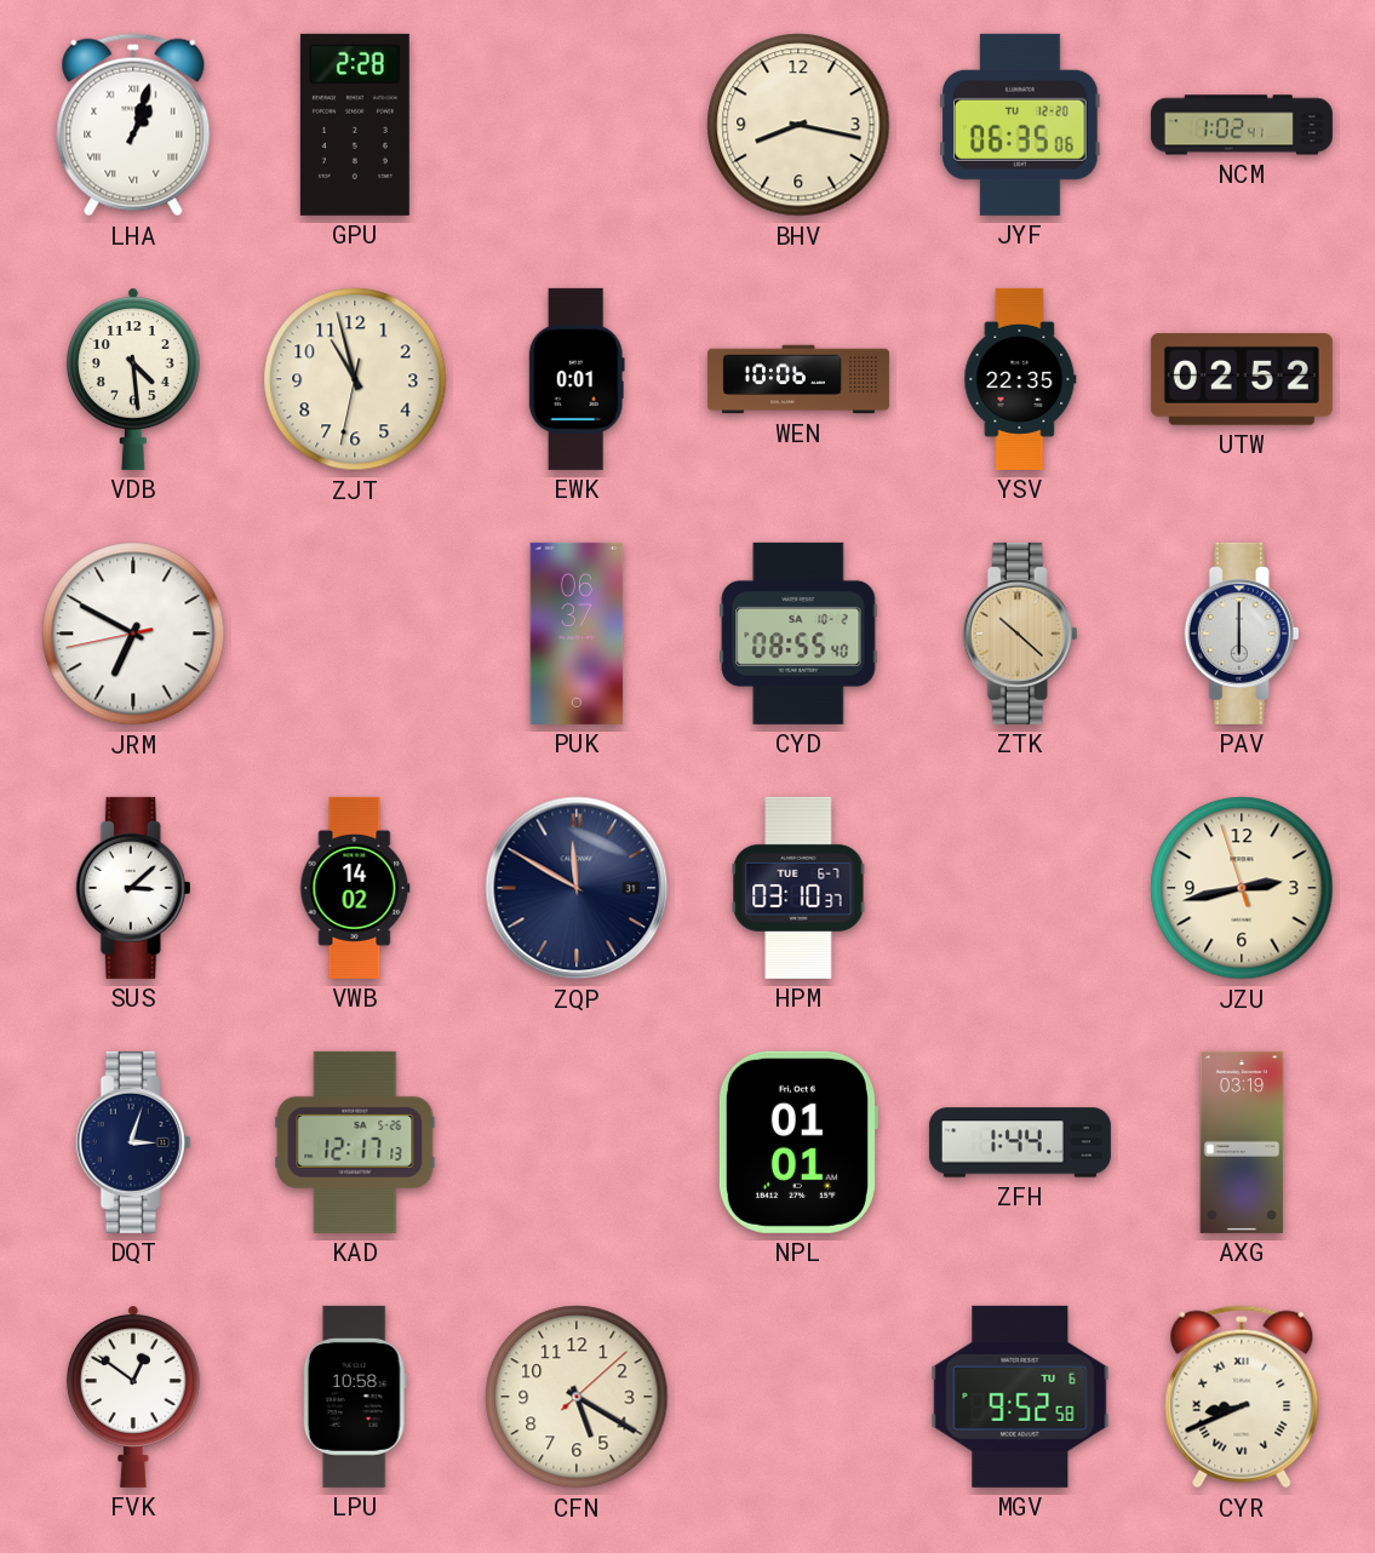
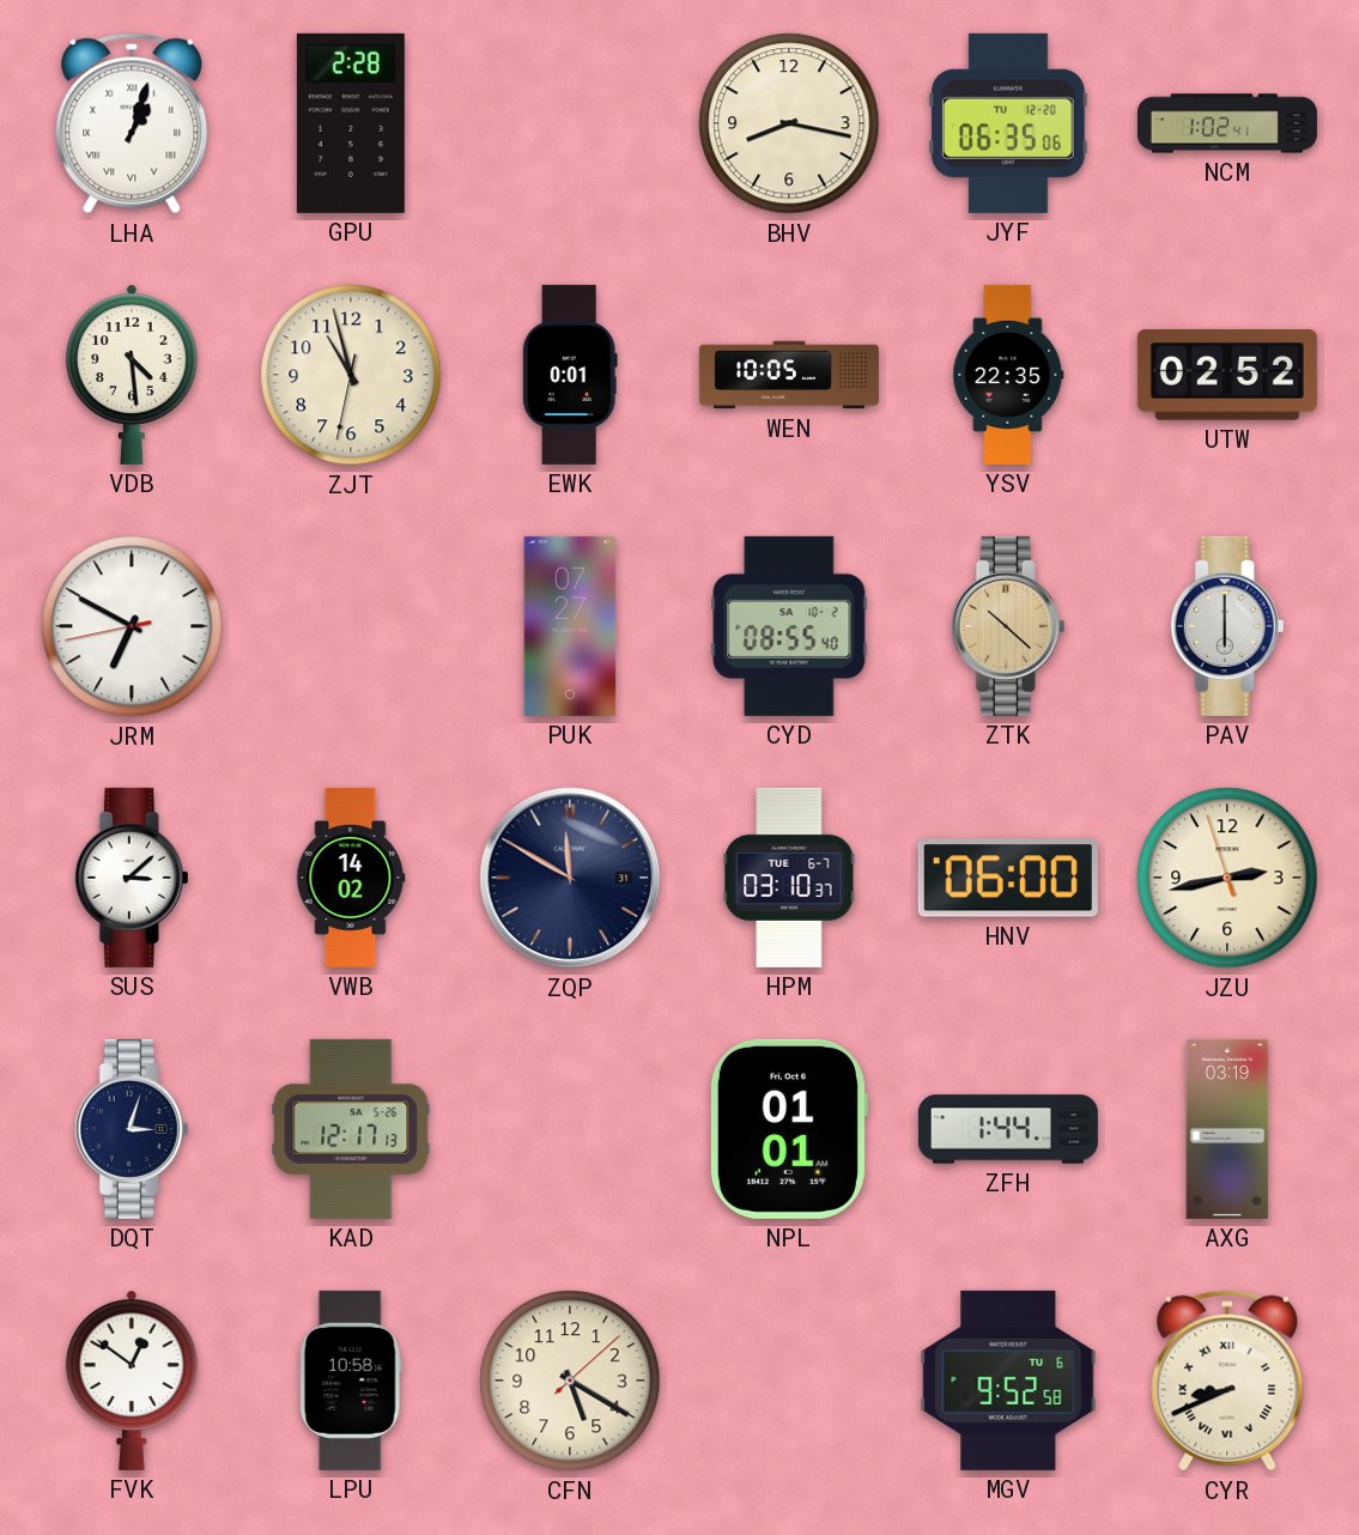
WEN: 10:06 -> 10:05 (789, 375)
PUK: 06:37 -> 07:27 (570, 626)
HNV: none -> 06:00 (1008, 878)
